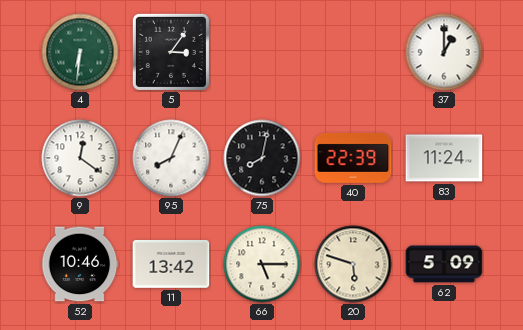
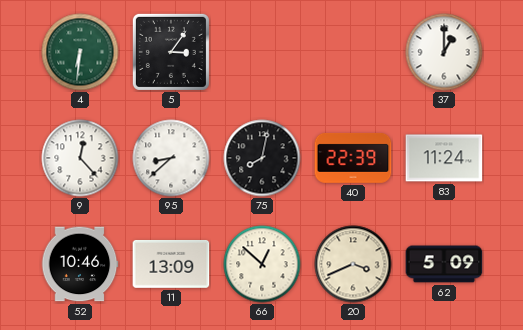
9: 12:21 -> 12:23 (80, 158)
95: 8:04 -> 8:38 (171, 158)
11: 13:42 -> 13:09 (171, 264)
66: 5:15 -> 12:52 (262, 264)
20: 5:48 -> 3:41 (353, 264)
